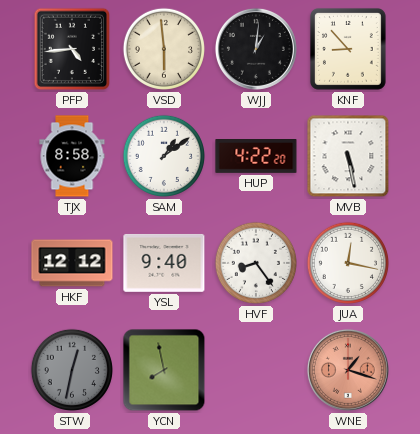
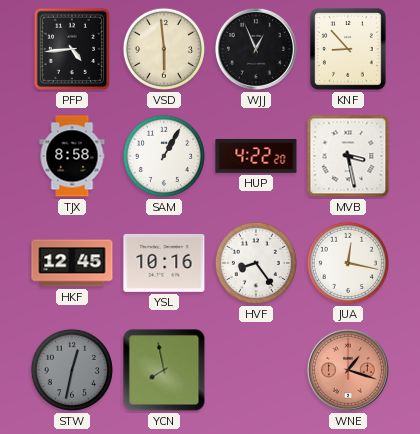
WJJ: 1:01 -> 12:56 (256, 49)
SAM: 1:09 -> 1:05 (164, 156)
MVB: 5:28 -> 3:28 (348, 156)
HKF: 12:12 -> 12:45 (72, 263)
YSL: 9:40 -> 10:16 (164, 263)
